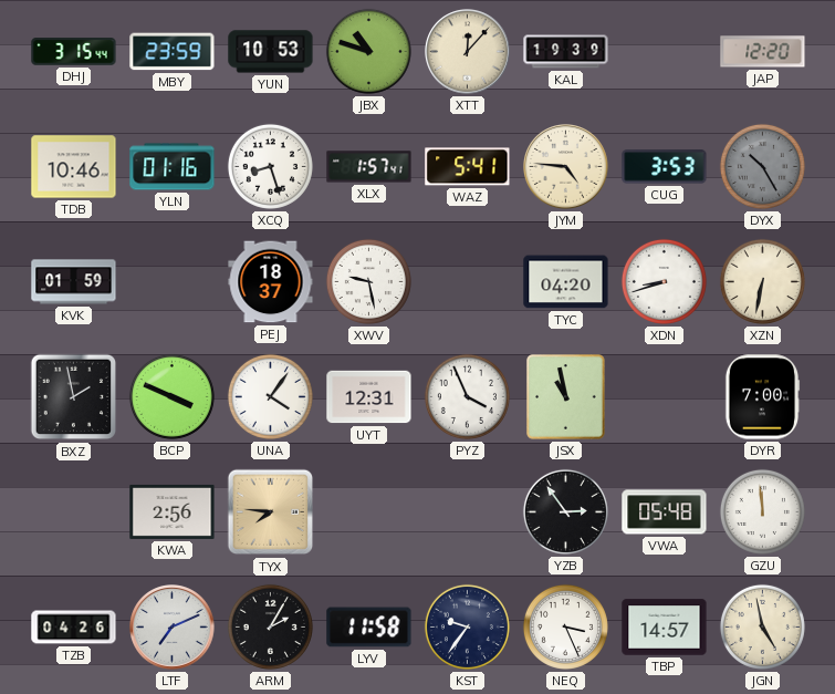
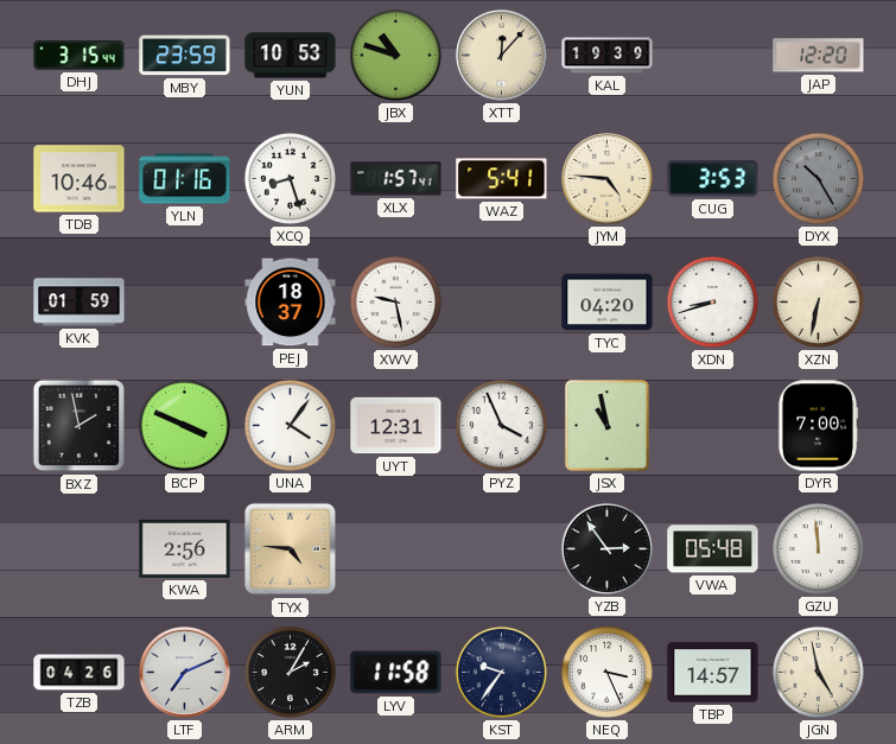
TYX: 7:46 -> 4:46 (291, 549)
